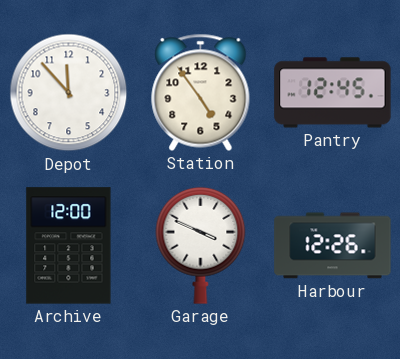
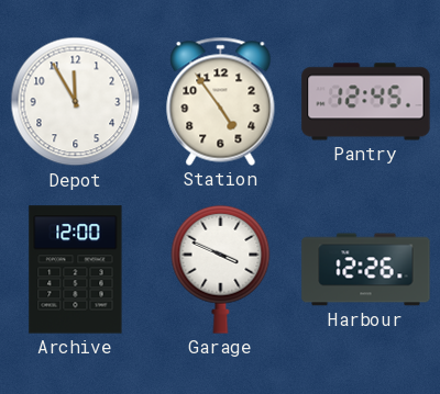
Depot: 11:53 -> 11:55 (76, 102)
